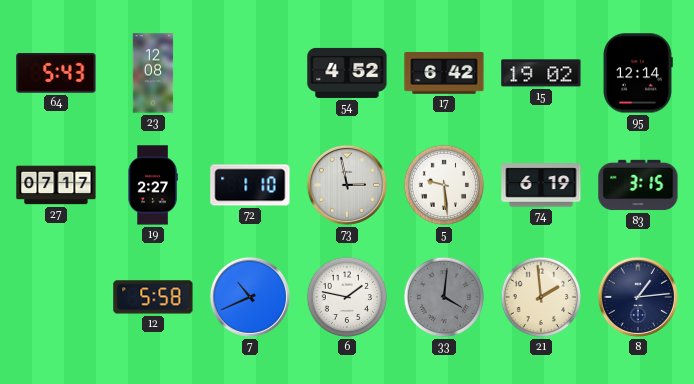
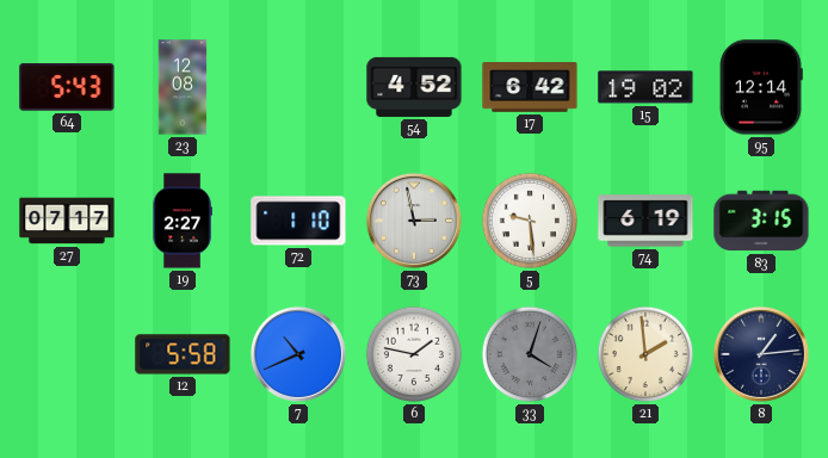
33: 4:01 -> 4:03 (530, 354)
